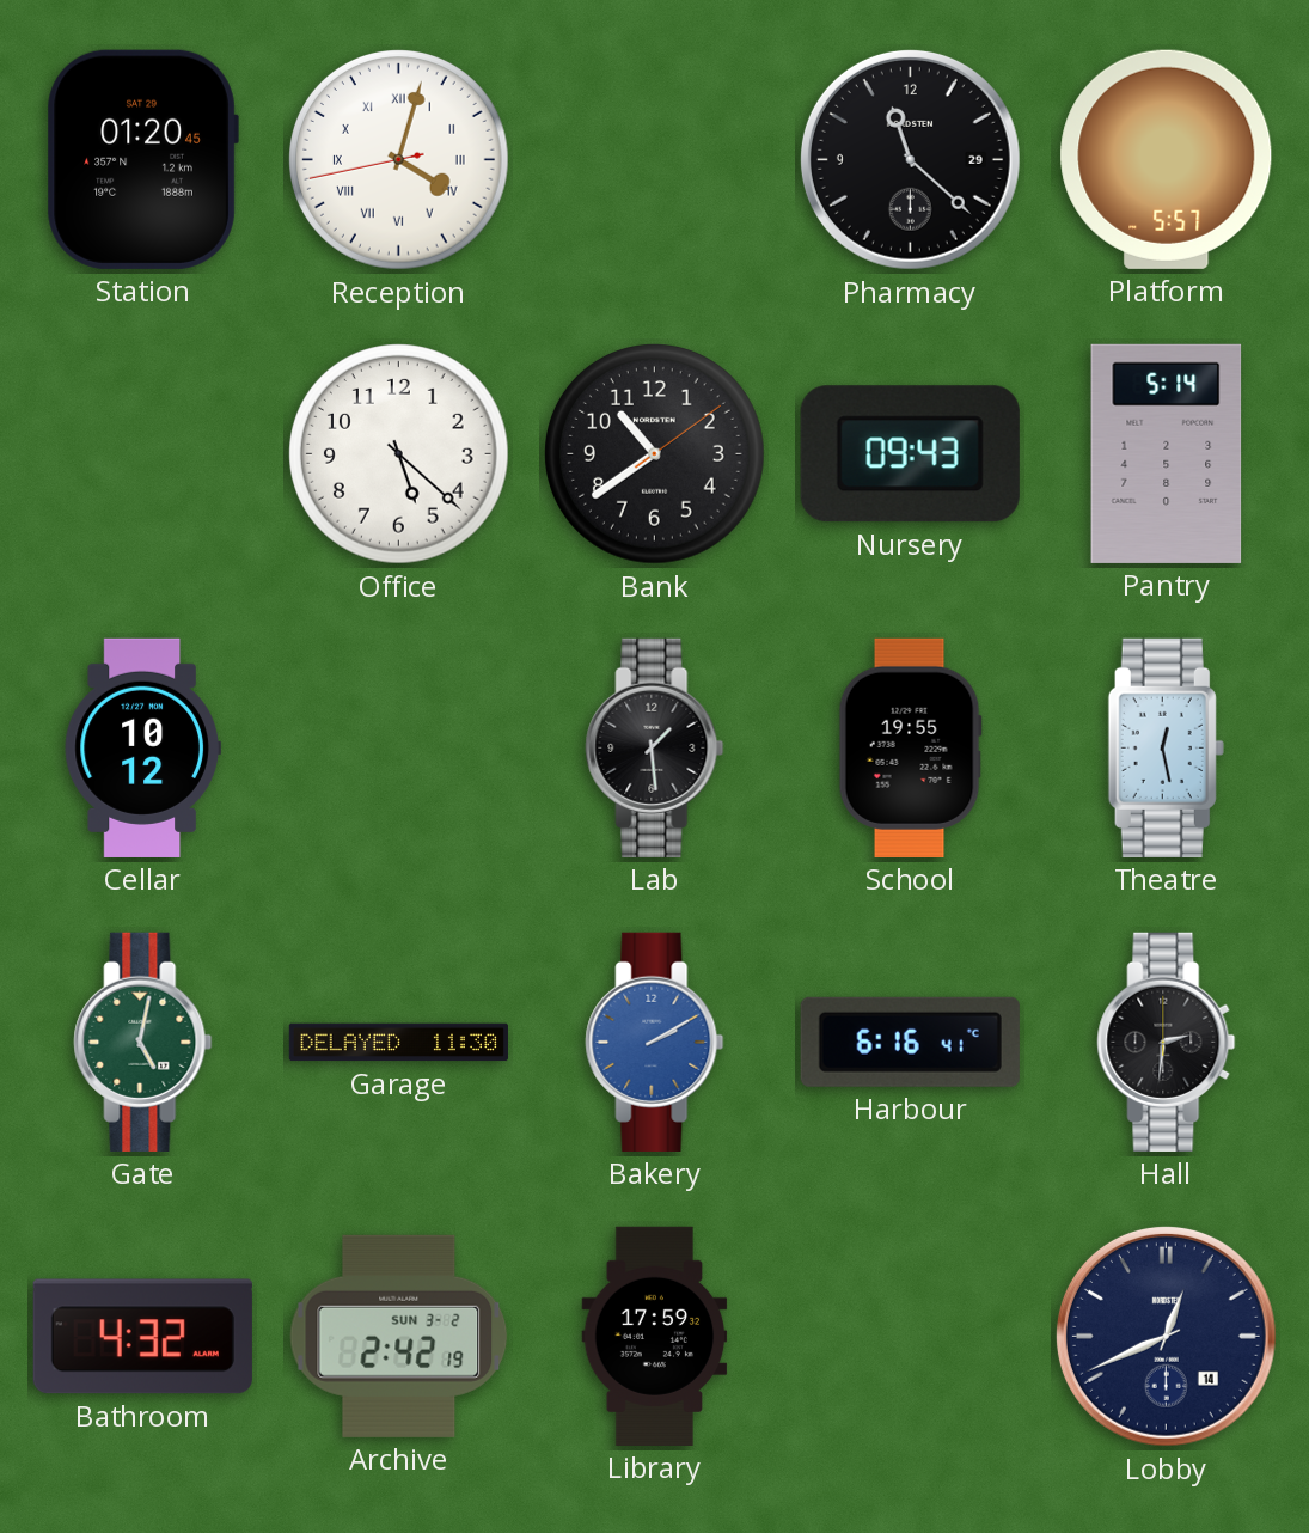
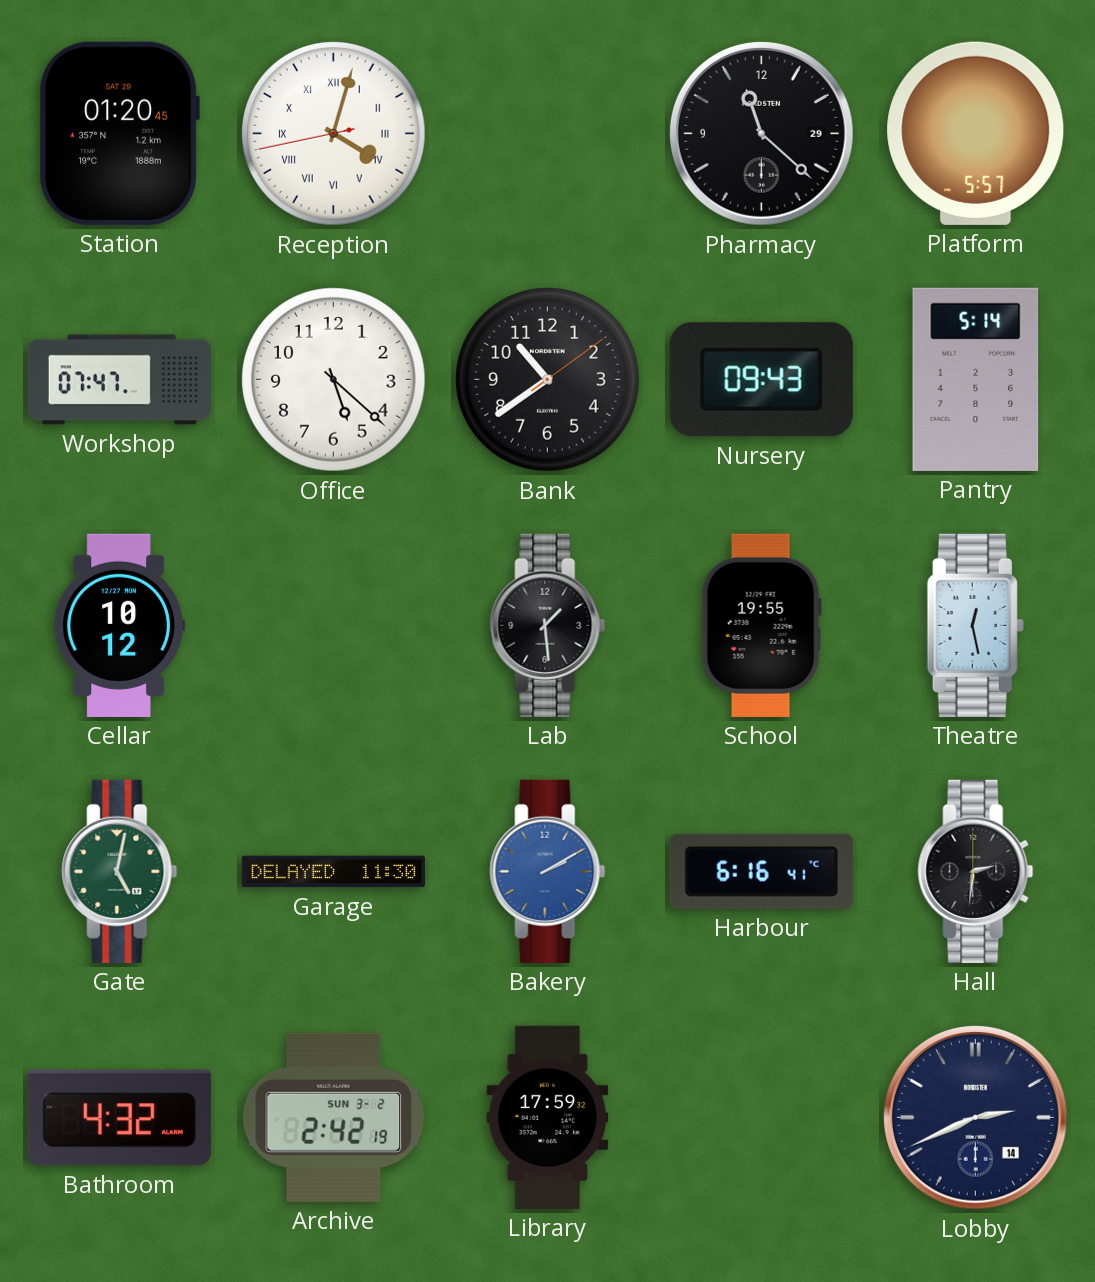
Workshop: none -> 07:47 (119, 380)
Lobby: 12:41 -> 2:41 (975, 1117)
